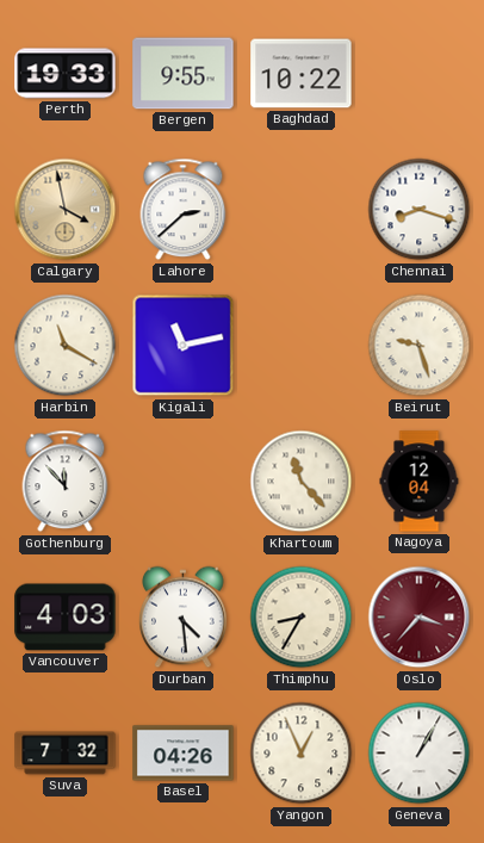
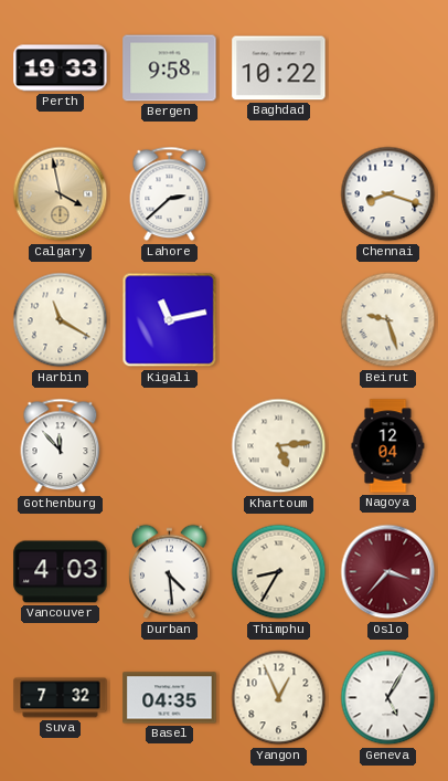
Bergen: 9:55 -> 9:58 (170, 68)
Khartoum: 11:23 -> 5:14 (279, 446)
Basel: 04:26 -> 04:35 (170, 698)
Geneva: 1:05 -> 5:05 (388, 698)
